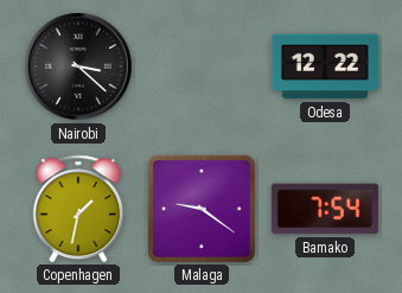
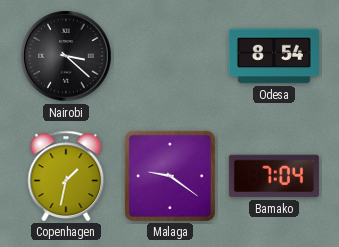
Odesa: 12:22 -> 8:54 (274, 56)
Bamako: 7:54 -> 7:04 (274, 176)
